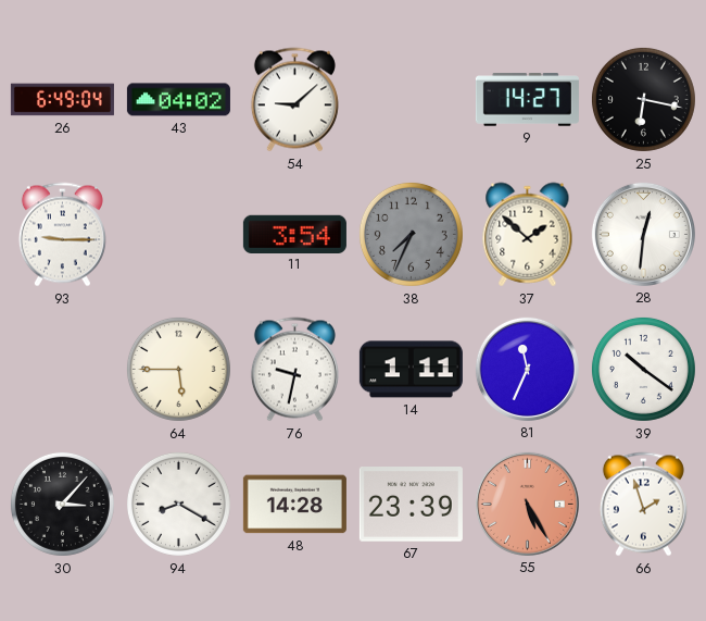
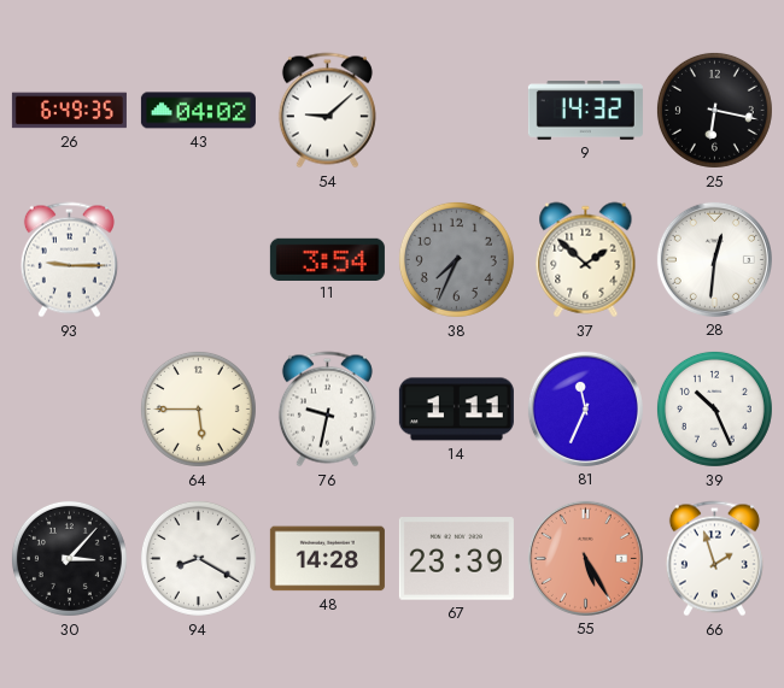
26: 6:49:04 -> 6:49:35 (69, 111)
9: 14:27 -> 14:32 (585, 111)
39: 10:21 -> 10:26 (714, 408)
